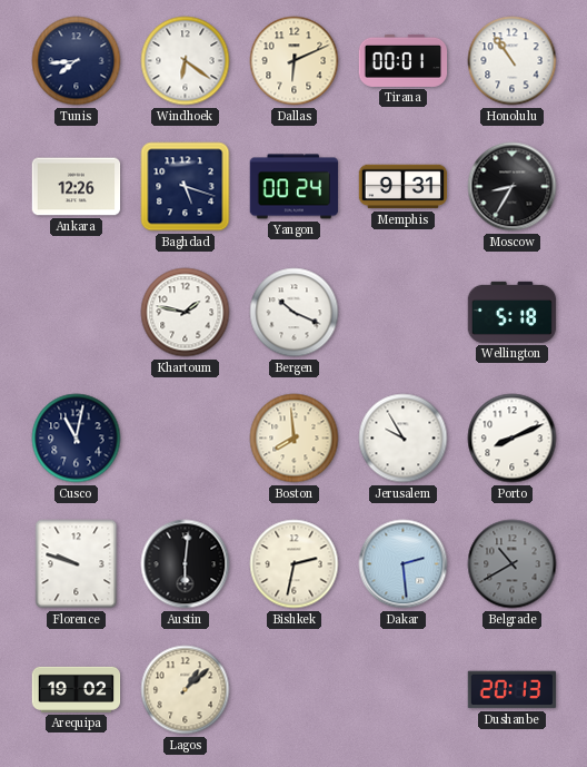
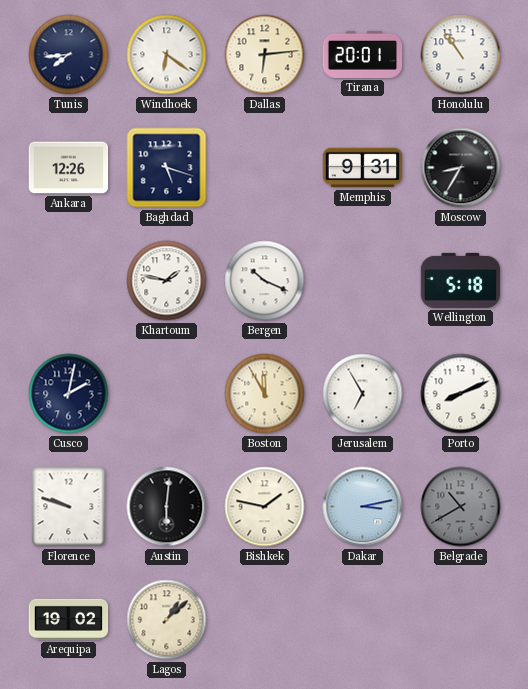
Dallas: 6:11 -> 6:14 (265, 55)
Tirana: 00:01 -> 20:01 (363, 54)
Yangon: 00:24 -> none (295, 187)
Cusco: 11:02 -> 2:02 (69, 394)
Boston: 7:59 -> 11:55 (265, 394)
Jerusalem: 9:55 -> 6:55 (363, 394)
Bishkek: 2:32 -> 1:47 (265, 507)
Dakar: 2:29 -> 3:13 (363, 507)
Dushanbe: 20:13 -> none (513, 690)
